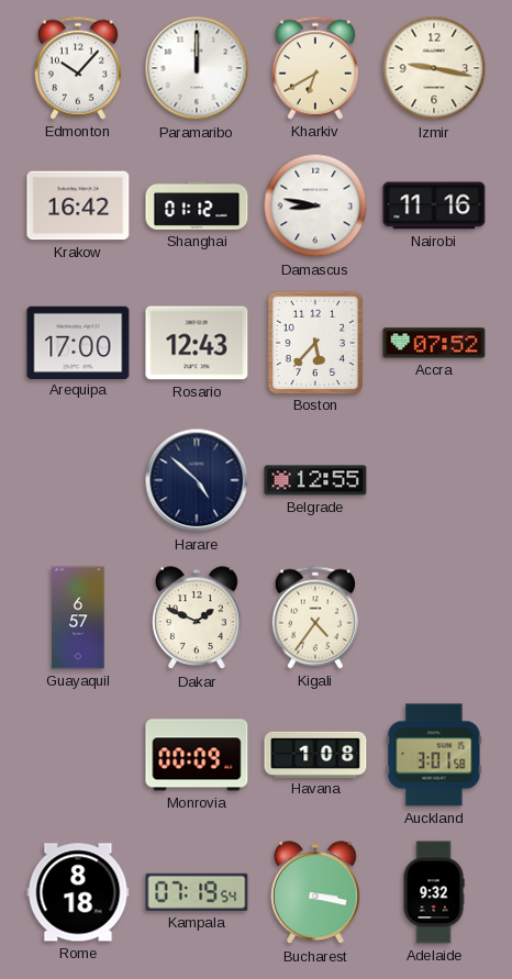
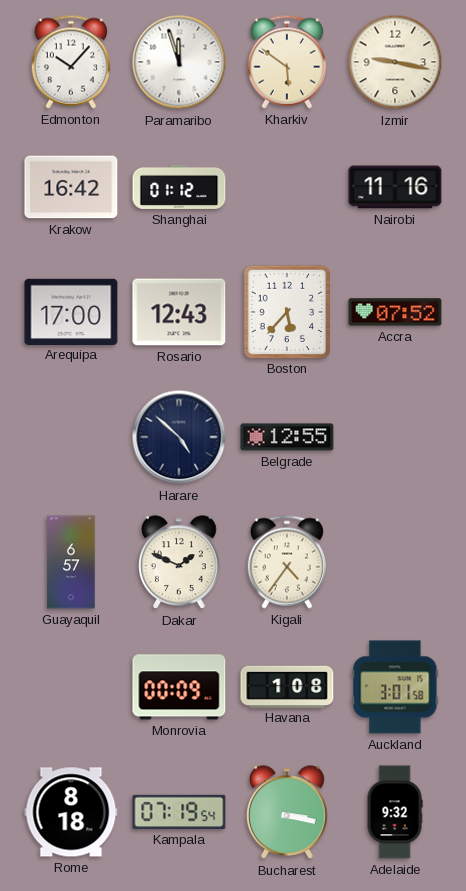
Paramaribo: 12:00 -> 11:57 (179, 62)
Kharkiv: 6:40 -> 5:51 (287, 62)
Damascus: 8:47 -> none (315, 205)
